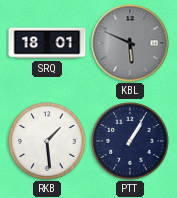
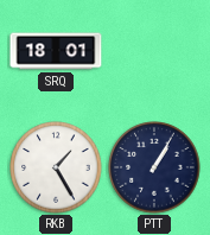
KBL: 5:49 -> none (130, 43)
RKB: 1:29 -> 1:25 (56, 167)
